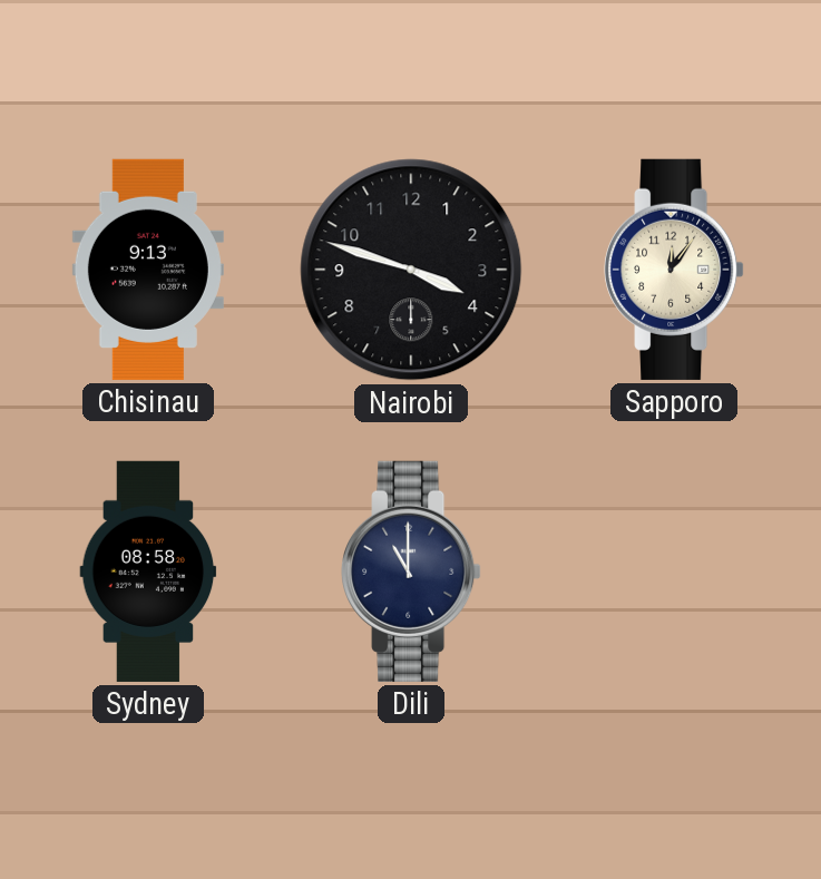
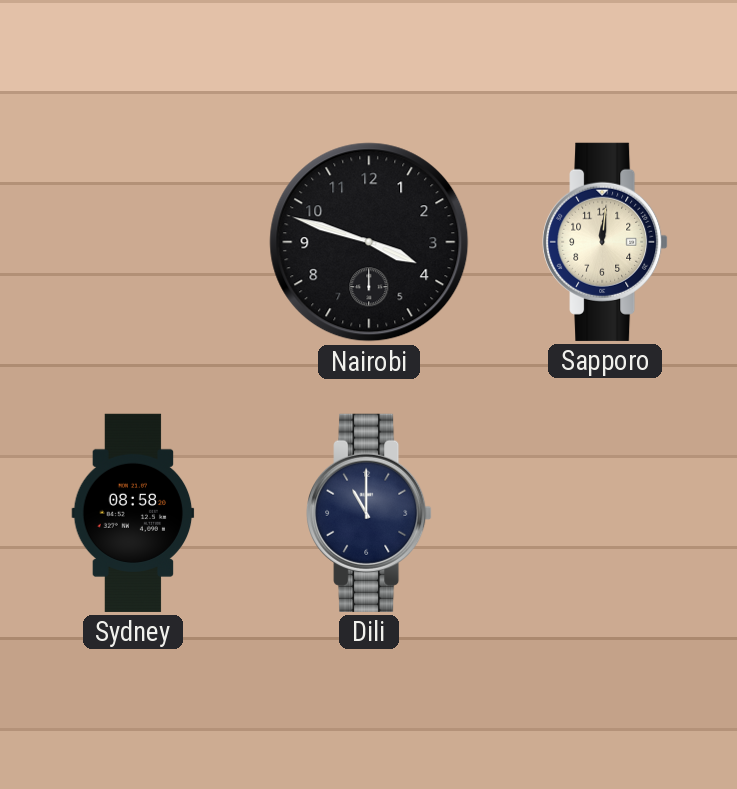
Chisinau: 9:13 -> none (148, 270)
Sapporo: 12:06 -> 12:01 (605, 242)
